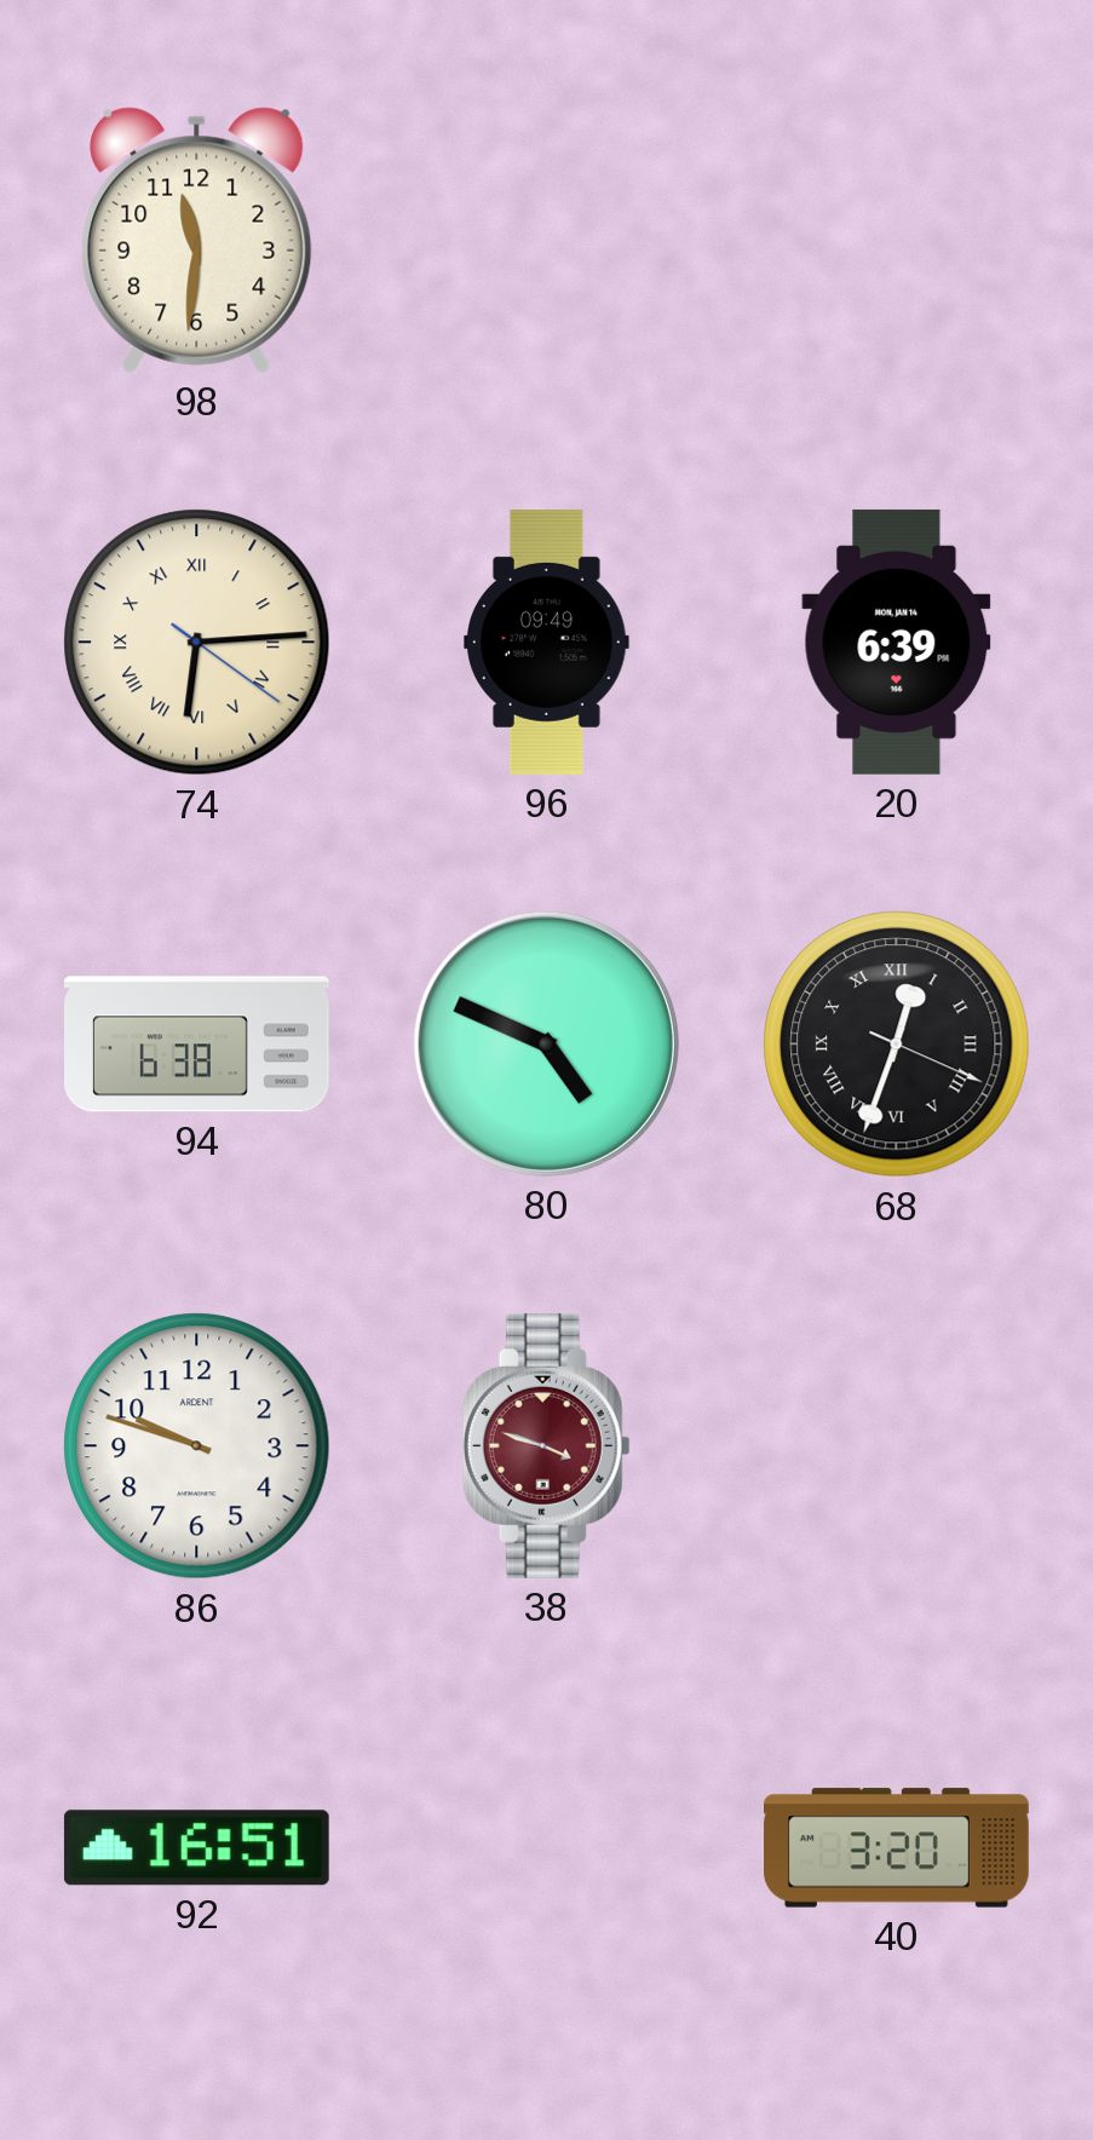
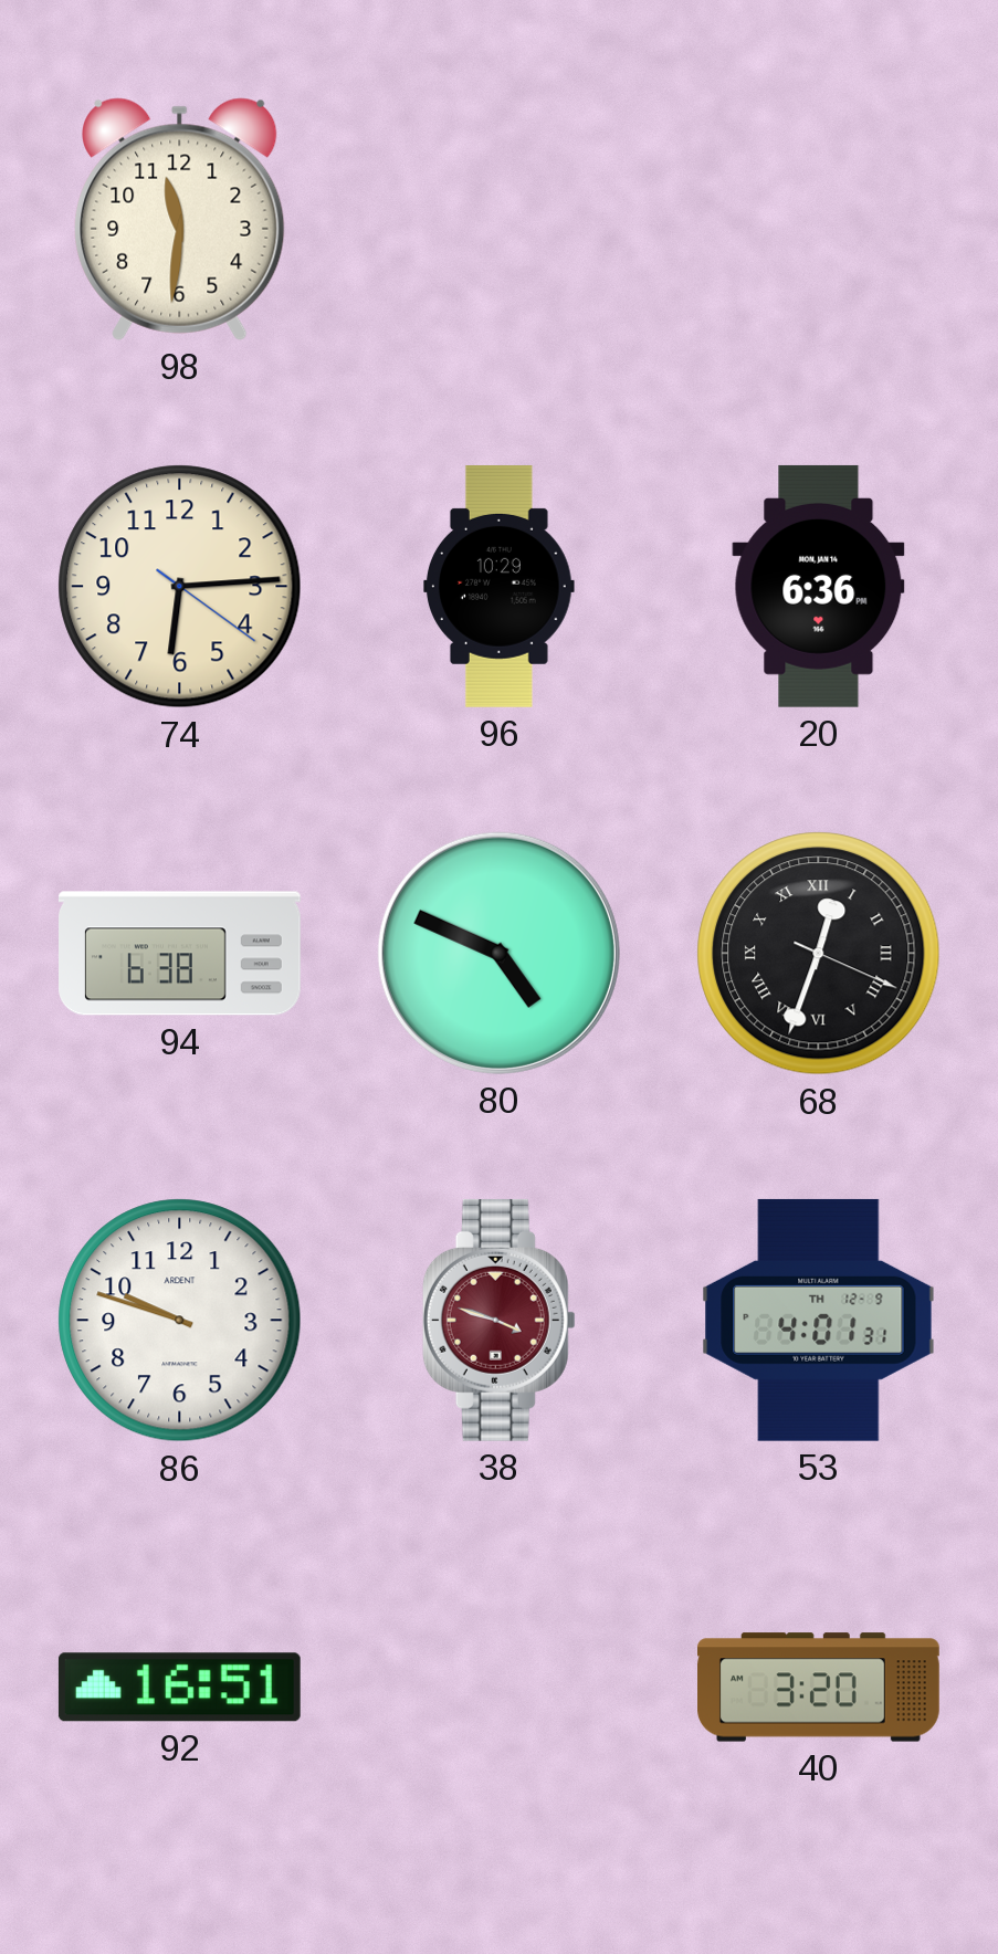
74 numerals: Roman -> Arabic (180, 587)
96: 09:49 -> 10:29 (500, 586)
20: 6:39 -> 6:36 (819, 586)
53: none -> 4:01 (819, 1320)
